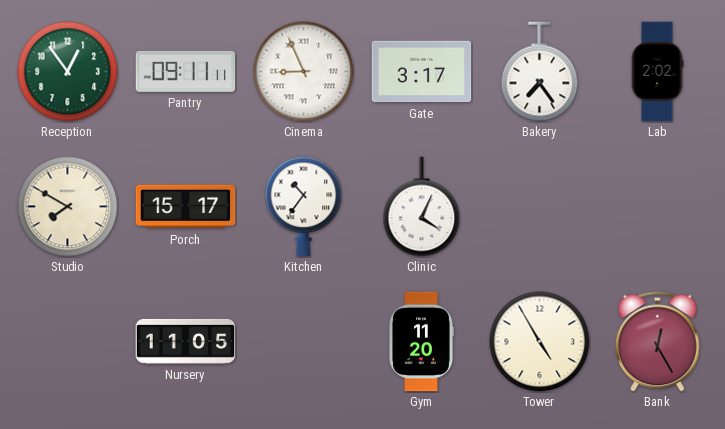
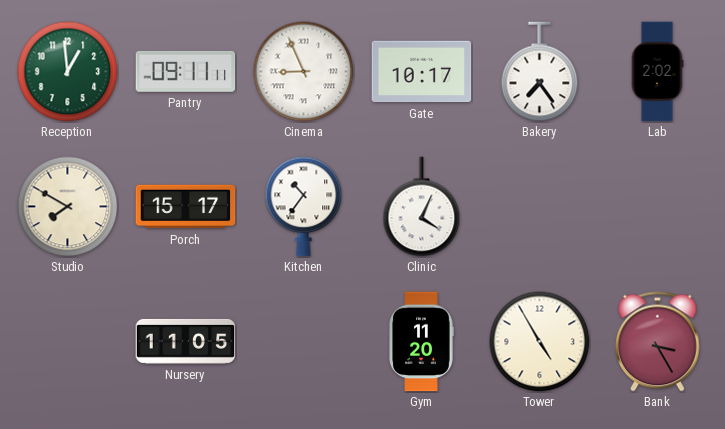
Reception: 12:54 -> 12:59 (68, 72)
Gate: 3:17 -> 10:17 (422, 72)
Bank: 12:25 -> 3:25 (658, 342)
